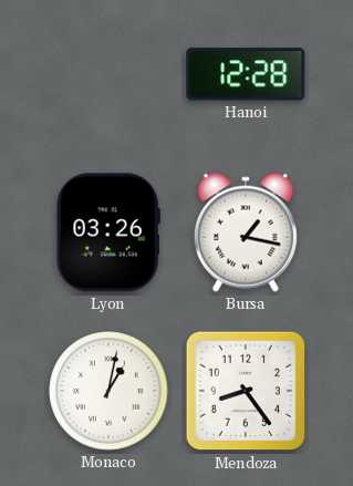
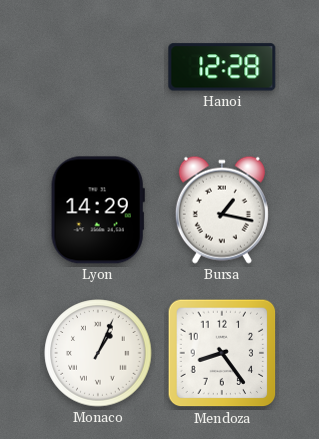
Lyon: 03:26 -> 14:29 (98, 210)
Monaco: 1:02 -> 1:04 (98, 353)
